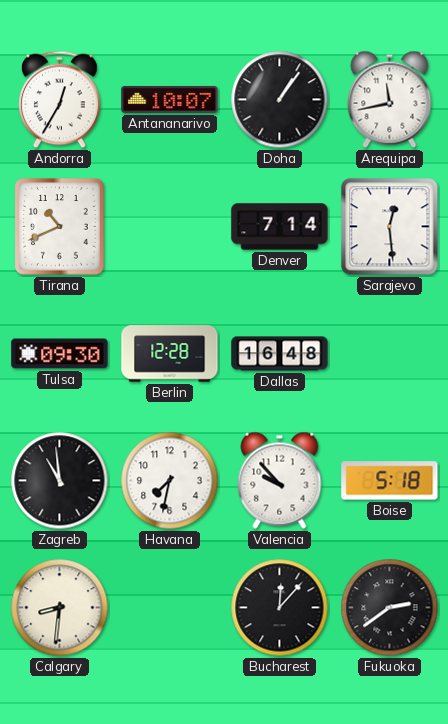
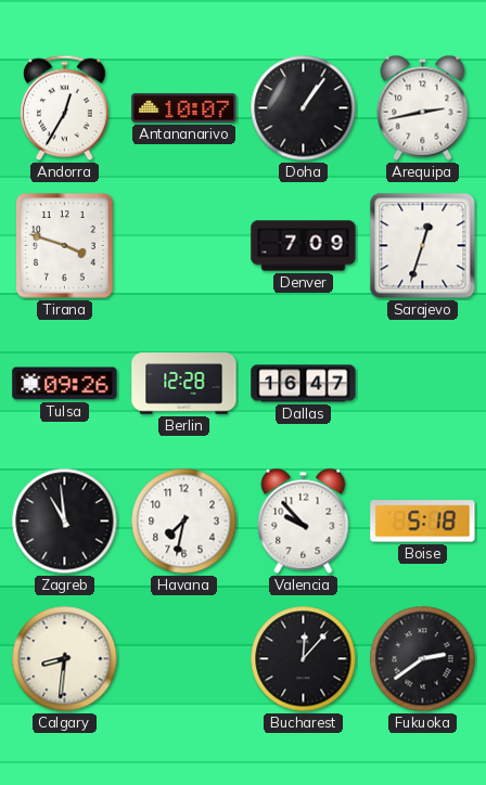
Arequipa: 11:43 -> 2:43 (423, 107)
Tirana: 10:41 -> 3:48 (65, 246)
Denver: 7:14 -> 7:09 (304, 246)
Sarajevo: 12:29 -> 12:33 (423, 246)
Tulsa: 09:30 -> 09:26 (65, 384)
Dallas: 16:48 -> 16:47 (304, 384)
